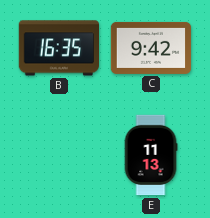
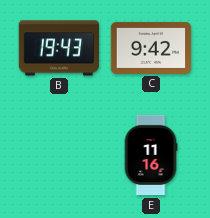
B: 16:35 -> 19:43 (58, 48)
E: 11:13 -> 11:16 (151, 155)
